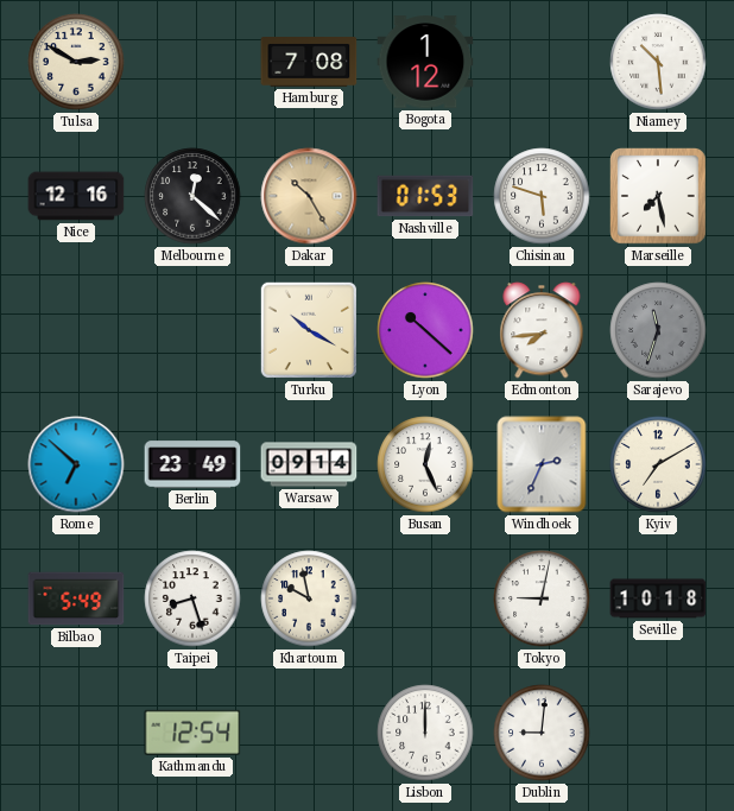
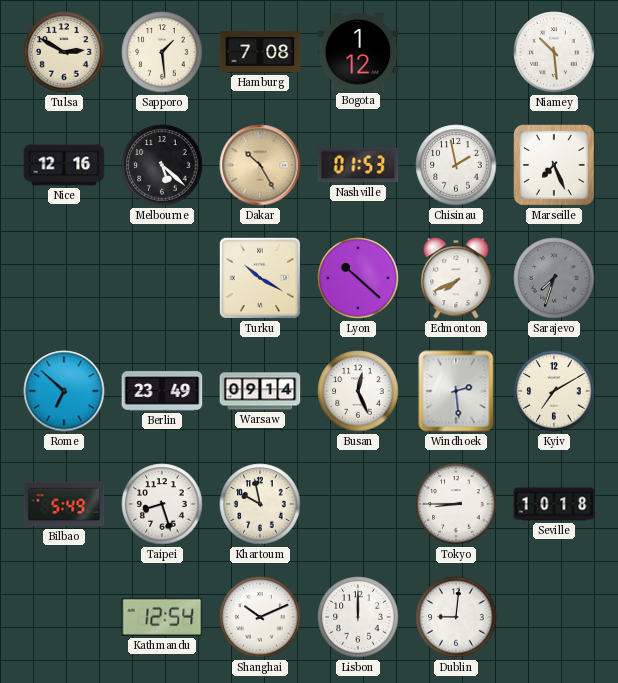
Sapporo: none -> 1:29 (162, 52)
Melbourne: 12:22 -> 5:22 (162, 165)
Chisinau: 5:48 -> 1:58 (456, 165)
Marseille: 7:28 -> 7:26 (555, 166)
Edmonton: 7:44 -> 7:41 (456, 278)
Sarajevo: 11:33 -> 7:33 (554, 278)
Windhoek: 2:34 -> 2:29 (456, 391)
Tokyo: 9:02 -> 8:45 (456, 504)
Shanghai: none -> 10:11 (260, 617)
